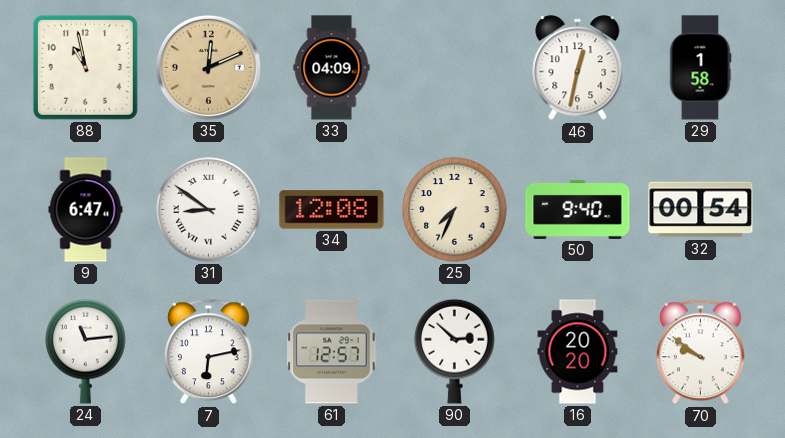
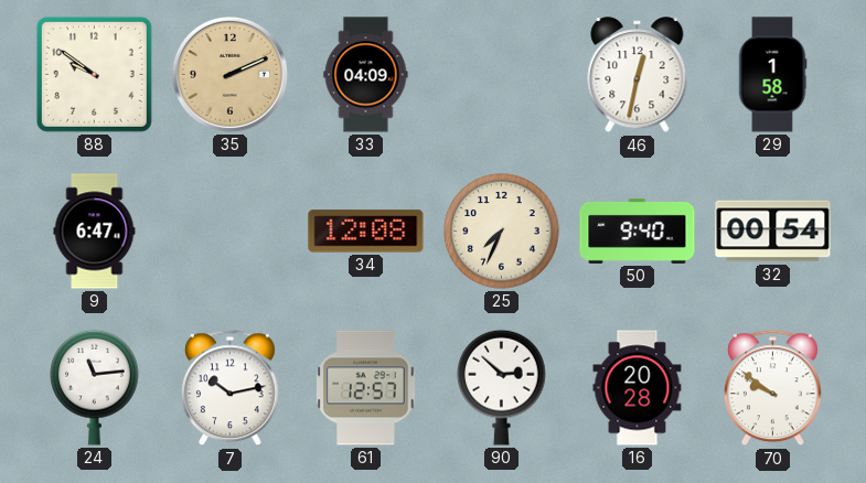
88: 10:58 -> 9:51 (94, 74)
35: 12:11 -> 2:11 (229, 74)
31: 8:51 -> none (209, 210)
7: 6:13 -> 10:13 (231, 388)
16: 20:20 -> 20:28 (638, 388)
